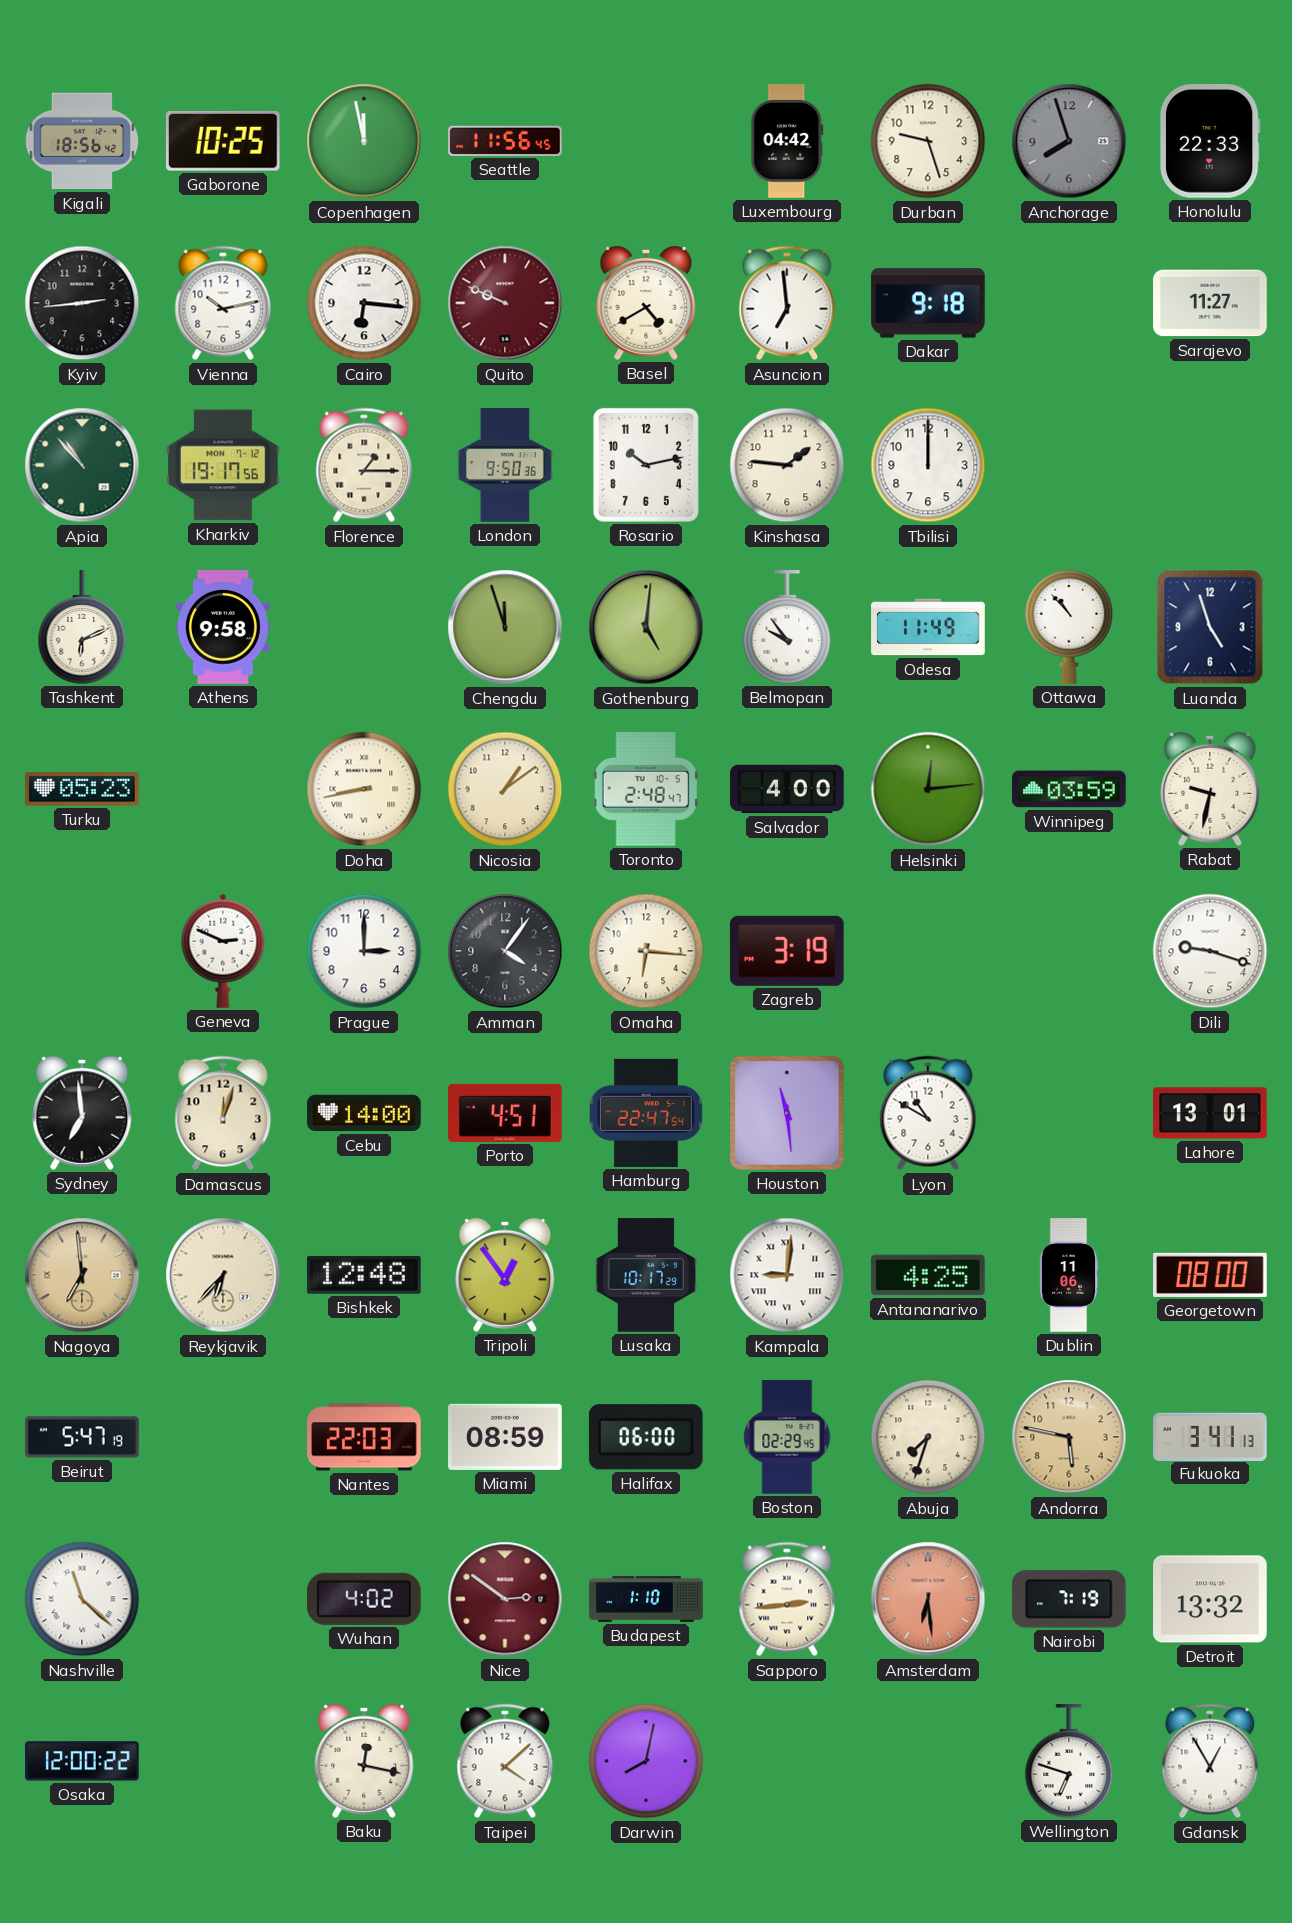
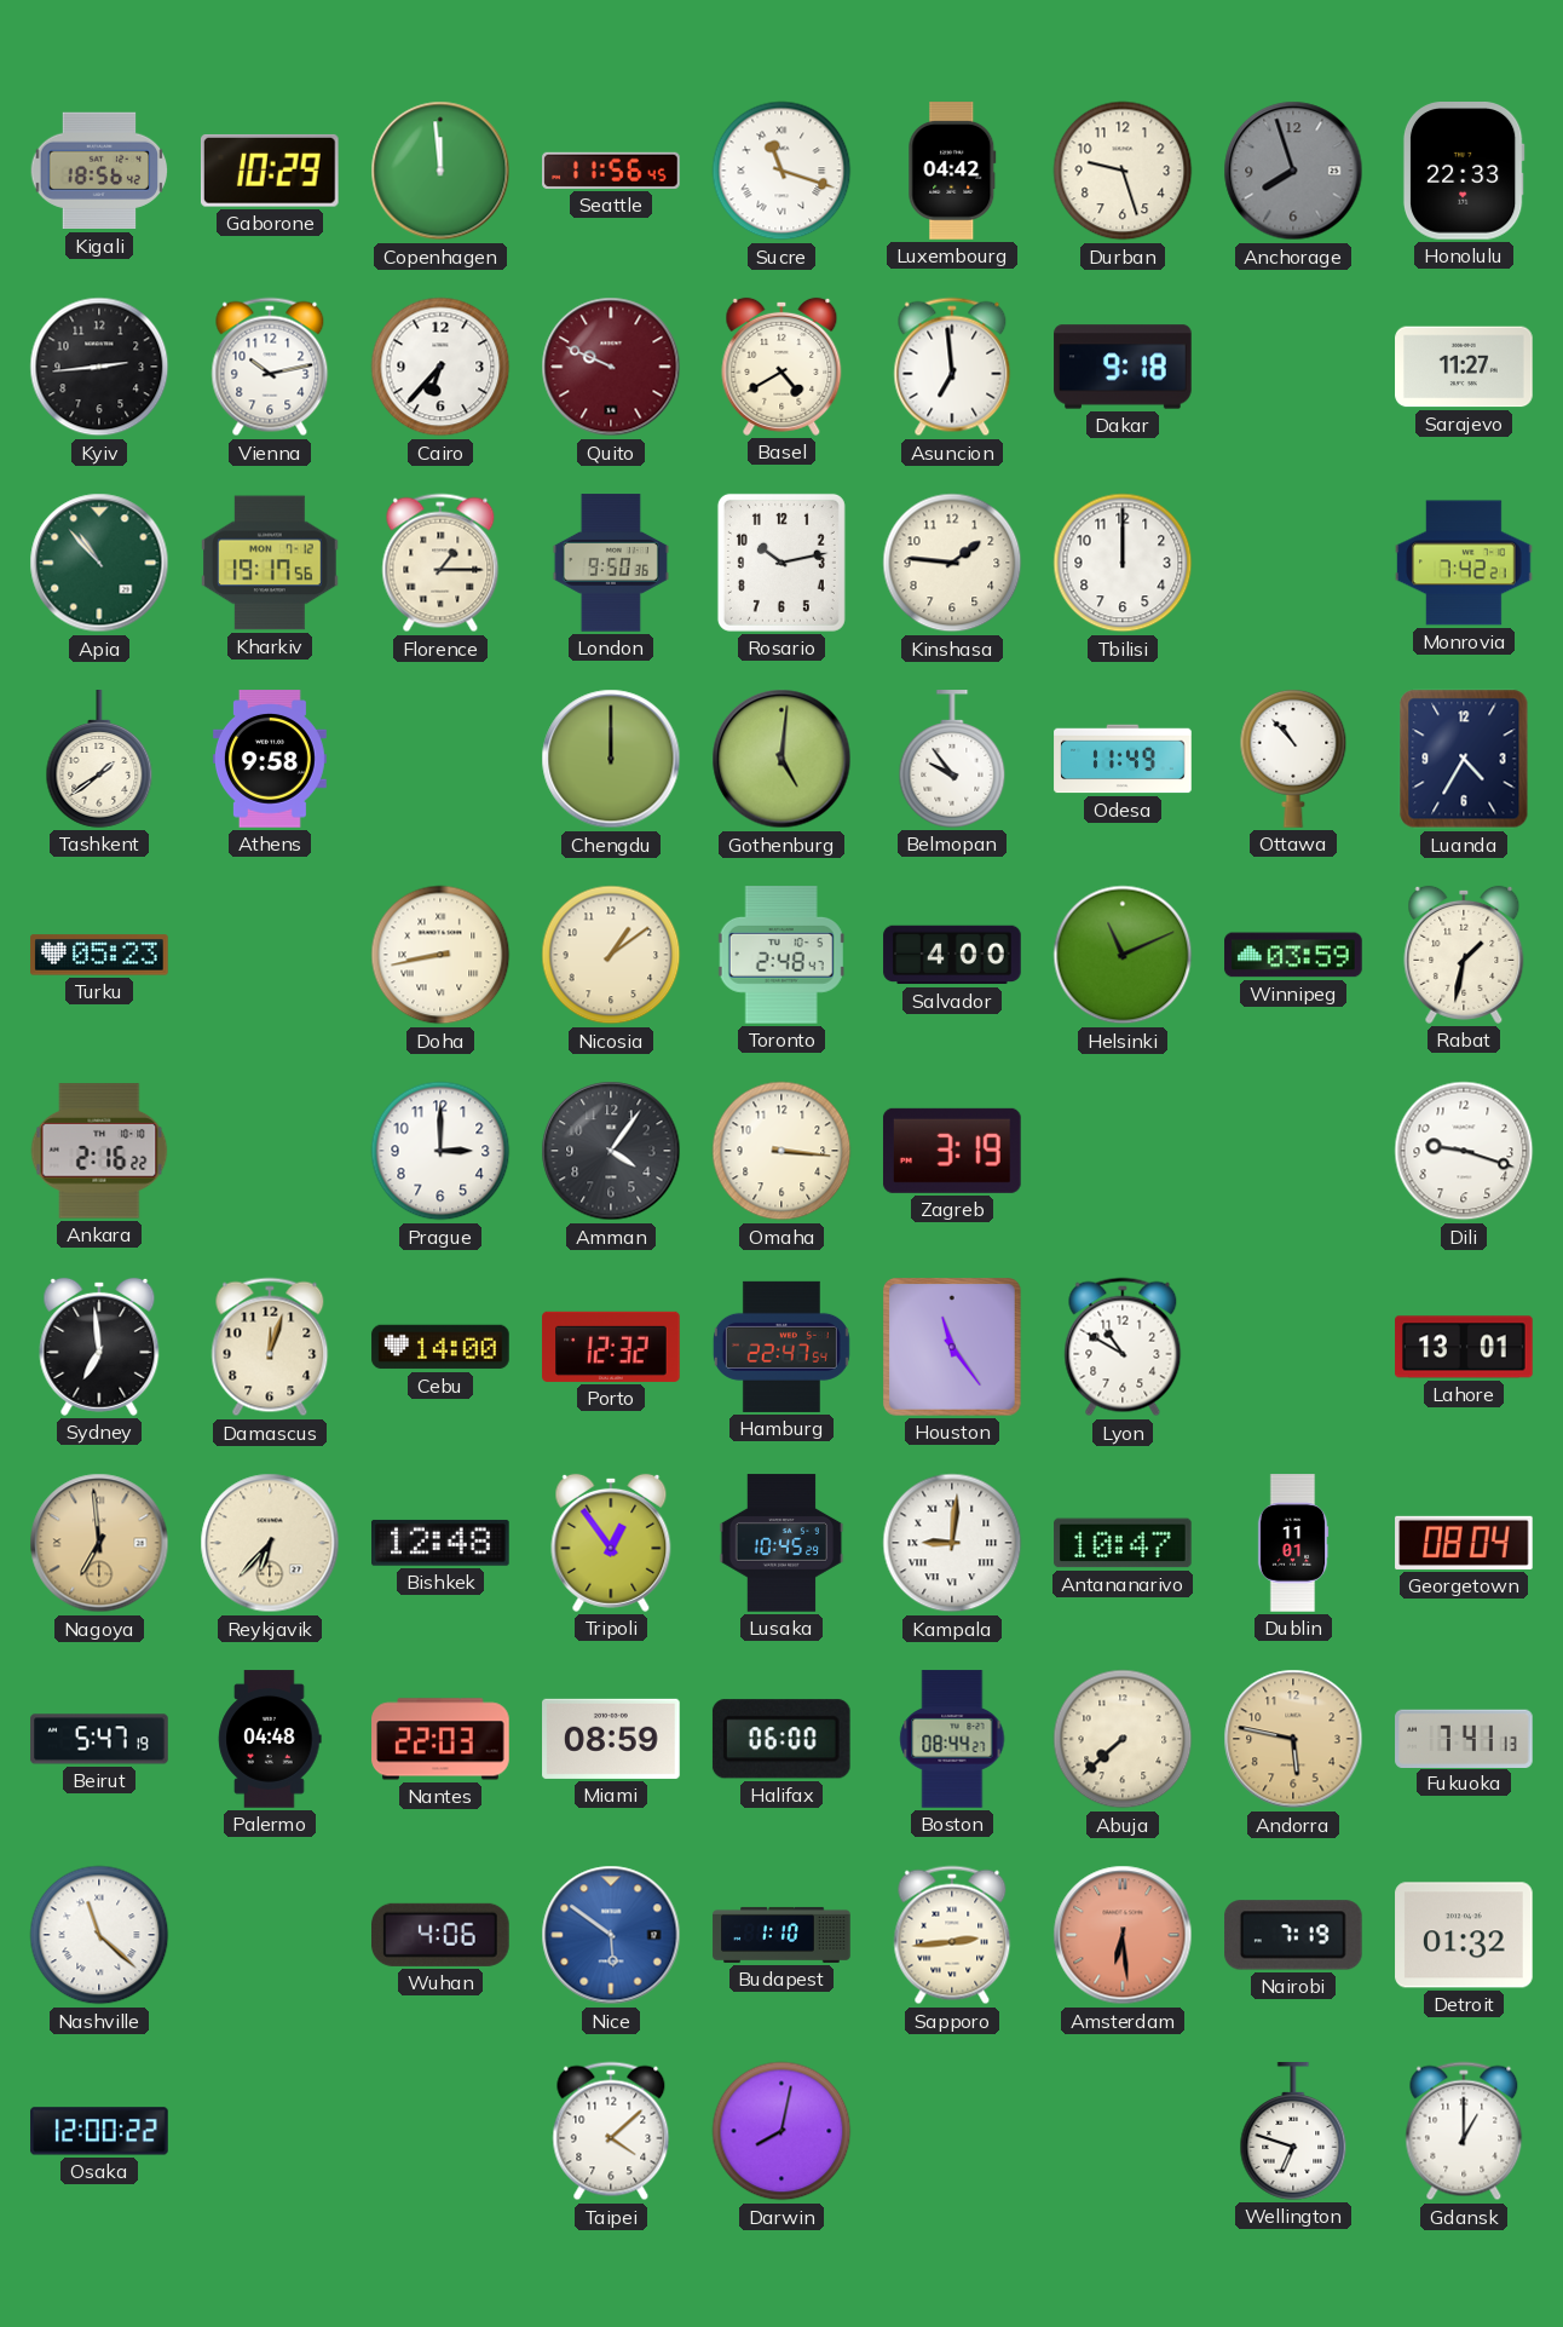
Gaborone: 10:25 -> 10:29 (270, 171)
Copenhagen: 11:58 -> 11:59 (440, 171)
Sucre: none -> 11:18 (781, 171)
Cairo: 6:16 -> 6:37 (440, 367)
Monrovia: none -> 7:42 (1464, 563)
Tashkent: 6:11 -> 1:39 (99, 759)
Chengdu: 11:57 -> 12:00 (611, 759)
Luanda: 4:57 -> 4:35 (1464, 759)
Helsinki: 12:14 -> 11:11 (1123, 955)
Rabat: 9:32 -> 1:32 (1464, 955)
Ankara: none -> 2:16 (99, 1151)
Geneva: 2:49 -> none (223, 951)
Omaha: 6:16 -> 3:16 (781, 1151)
Porto: 4:51 -> 12:32 (611, 1347)
Houston: 11:29 -> 11:24 (953, 1348)
Lusaka: 10:17 -> 10:45 (781, 1543)
Antananarivo: 4:25 -> 10:47 (1123, 1543)
Dublin: 11:06 -> 11:01 (1293, 1543)
Georgetown: 08:00 -> 08:04 (1464, 1543)
Palermo: none -> 04:48 (270, 1739)
Boston: 02:29 -> 08:44 (952, 1739)
Abuja: 7:33 -> 7:38 (1123, 1739)
Fukuoka: 3:41 -> 7:41 (1464, 1738)
Wuhan: 4:02 -> 4:06 (442, 1935)
Nice: 2:51 -> 5:51 (611, 1935)
Nice dial: burgundy -> blue (611, 1935)
Detroit: 13:32 -> 01:32 (1464, 1935)
Baku: 12:17 -> none (364, 1761)
Gdansk: 12:55 -> 1:00 (1464, 2131)
